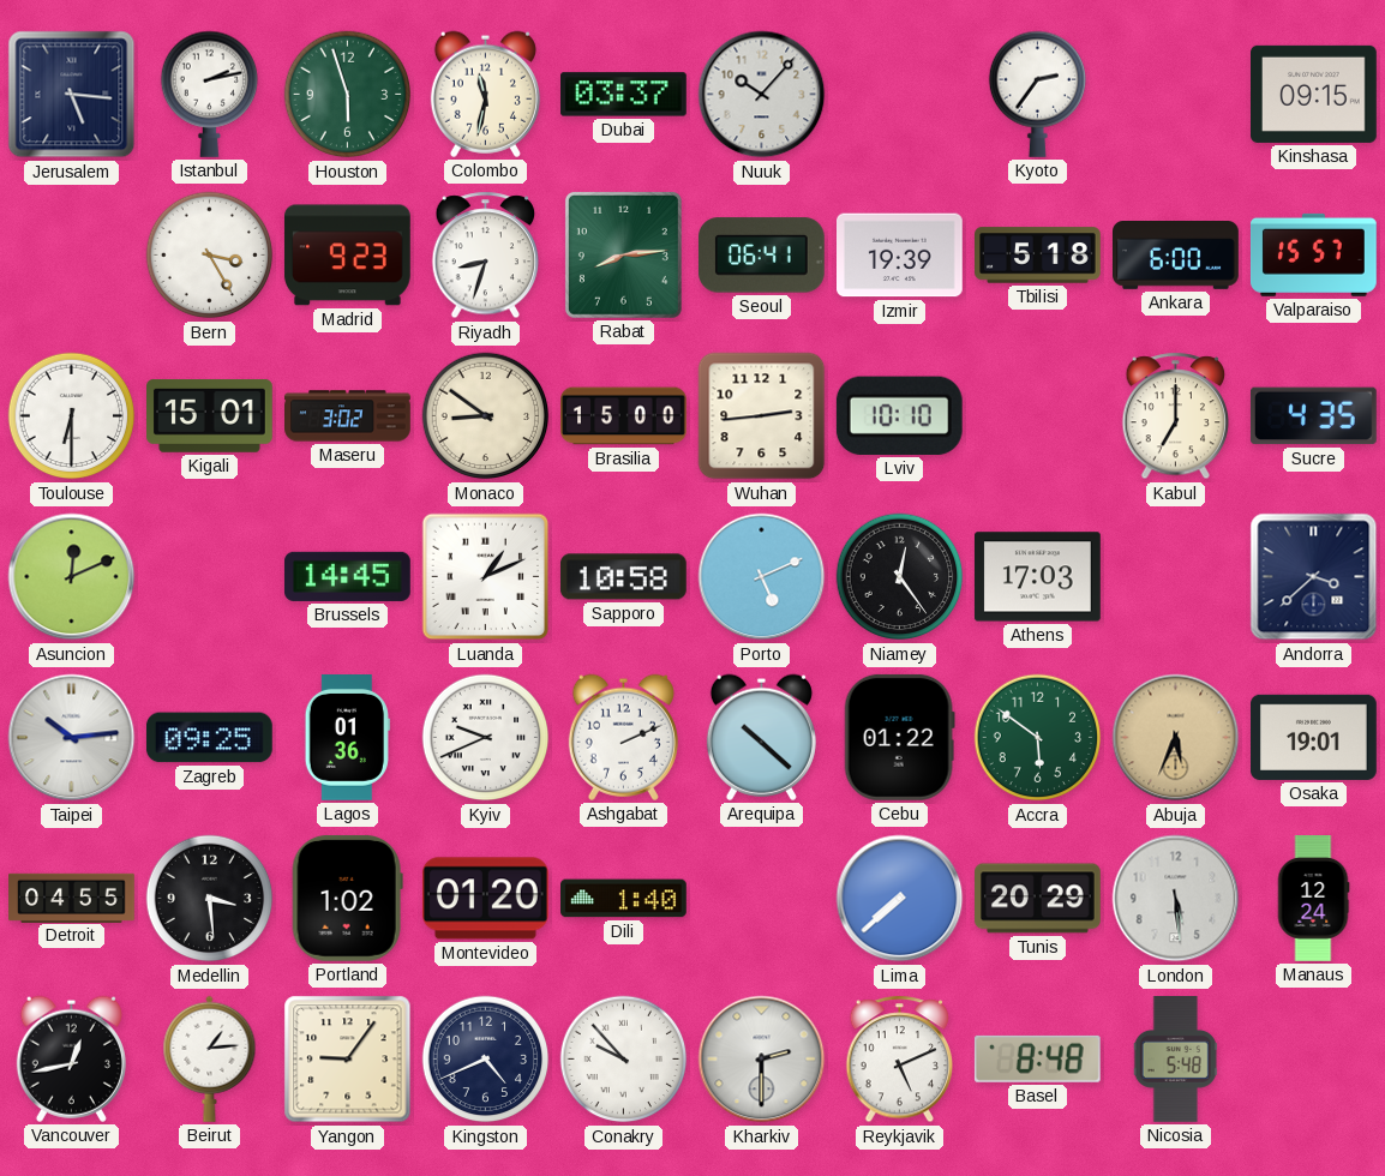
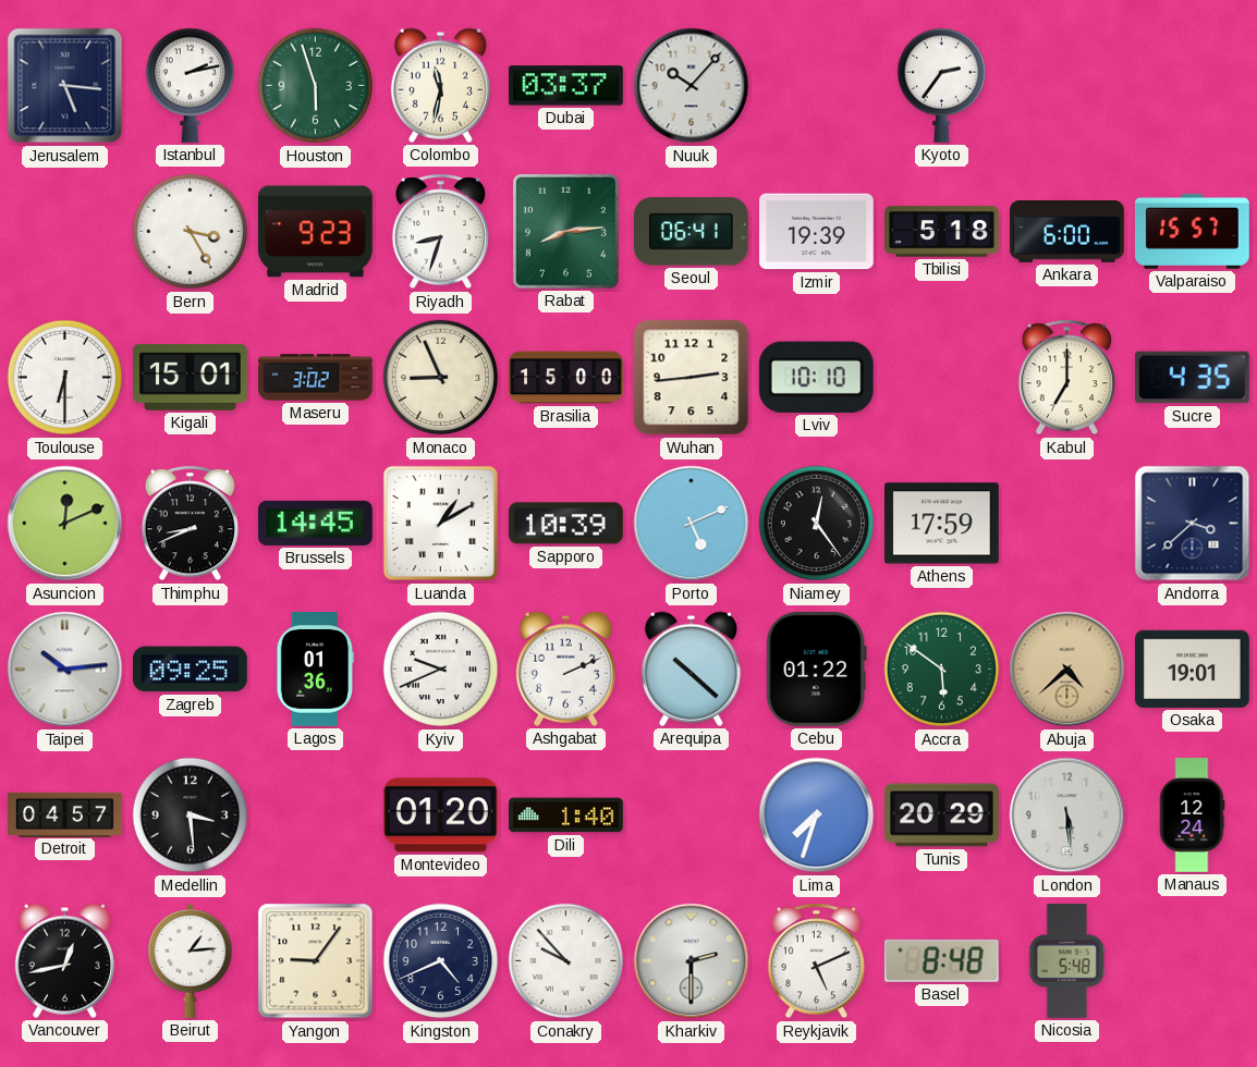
Kinshasa: 09:15 -> none (1314, 94)
Monaco: 8:51 -> 8:56 (441, 378)
Thimphu: none -> 8:41 (191, 524)
Luanda: 1:11 -> 1:10 (441, 524)
Sapporo: 10:58 -> 10:39 (565, 524)
Athens: 17:03 -> 17:59 (942, 524)
Abuja: 5:34 -> 4:38 (1067, 670)
Detroit: 04:55 -> 04:57 (65, 814)
Portland: 1:02 -> none (347, 898)
Lima: 7:38 -> 7:33 (817, 815)
